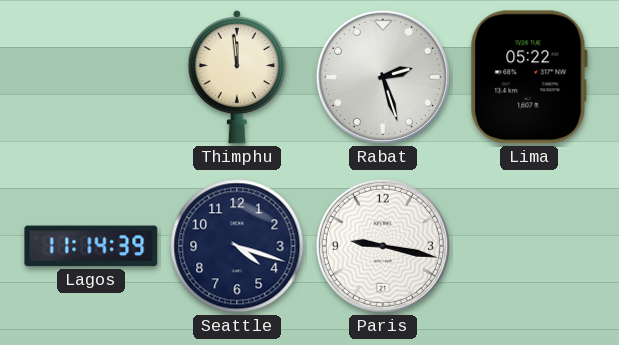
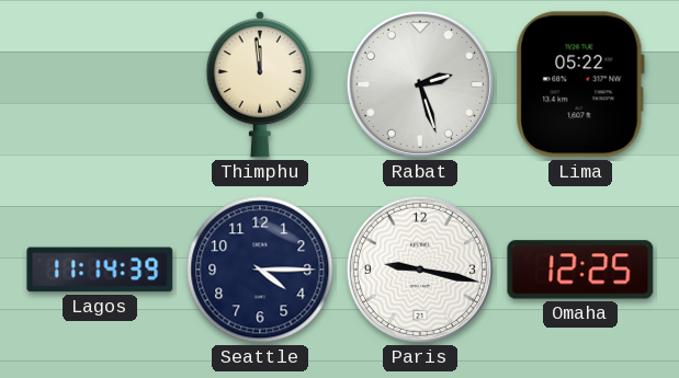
Seattle: 4:18 -> 4:15 (260, 270)
Omaha: none -> 12:25 (580, 270)
